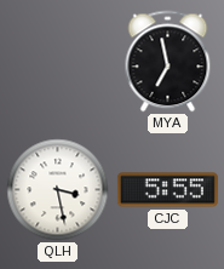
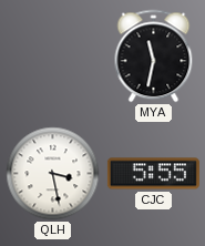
MYA: 6:58 -> 11:32 (154, 57)
